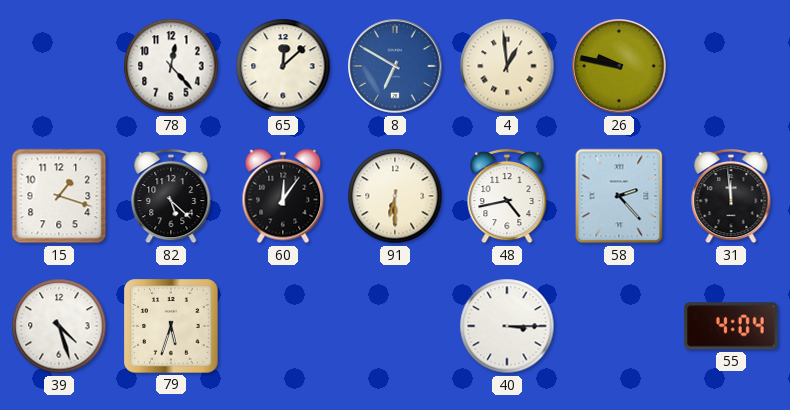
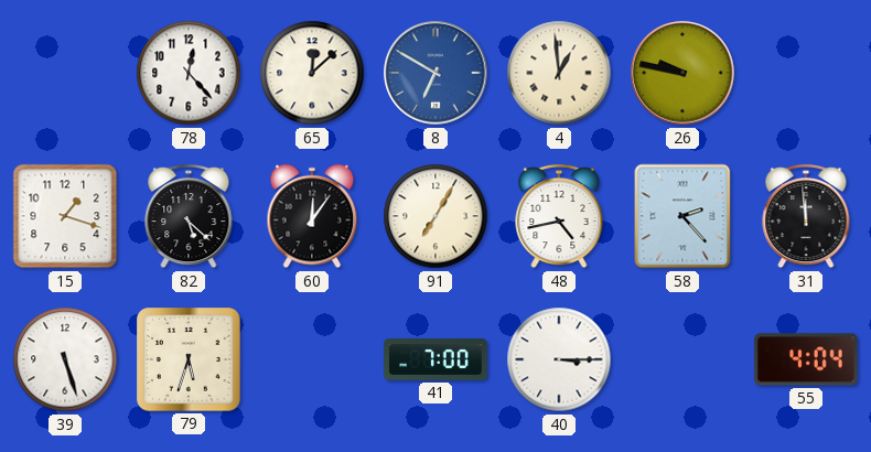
91: 6:30 -> 7:05 (436, 216)
39: 4:27 -> 5:27 (65, 359)
41: none -> 7:00 (436, 359)
